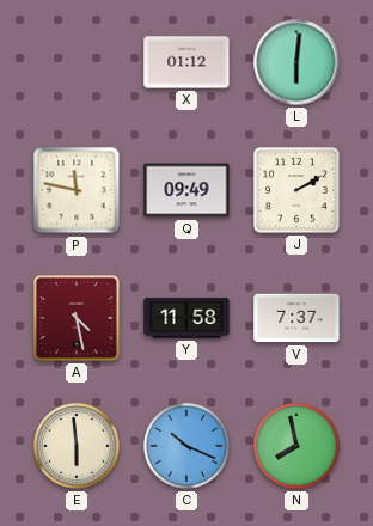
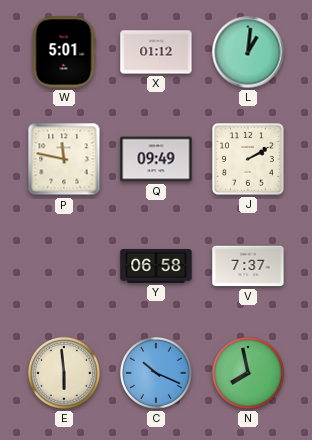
W: none -> 5:01 (64, 52)
L: 6:01 -> 1:01 (248, 52)
A: 4:28 -> none (77, 318)
Y: 11:58 -> 06:58 (156, 266)
